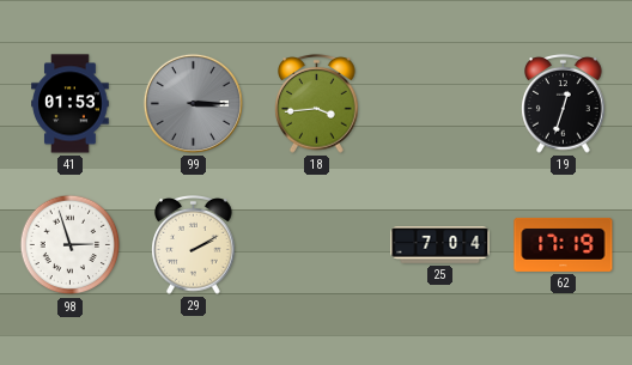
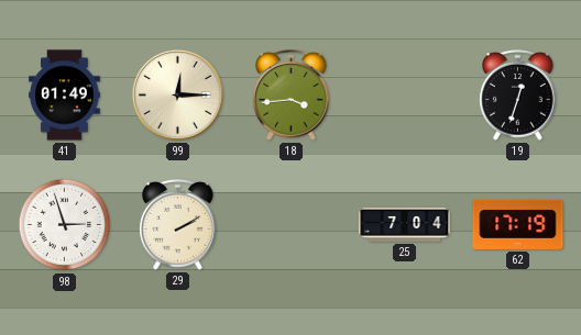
41: 01:53 -> 01:49 (65, 96)
99: 3:15 -> 12:15 (177, 94)
99 dial: grey -> cream (177, 94)
